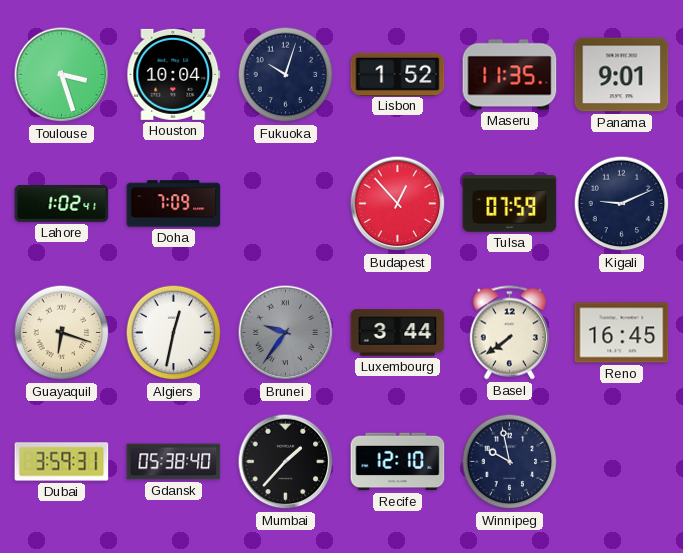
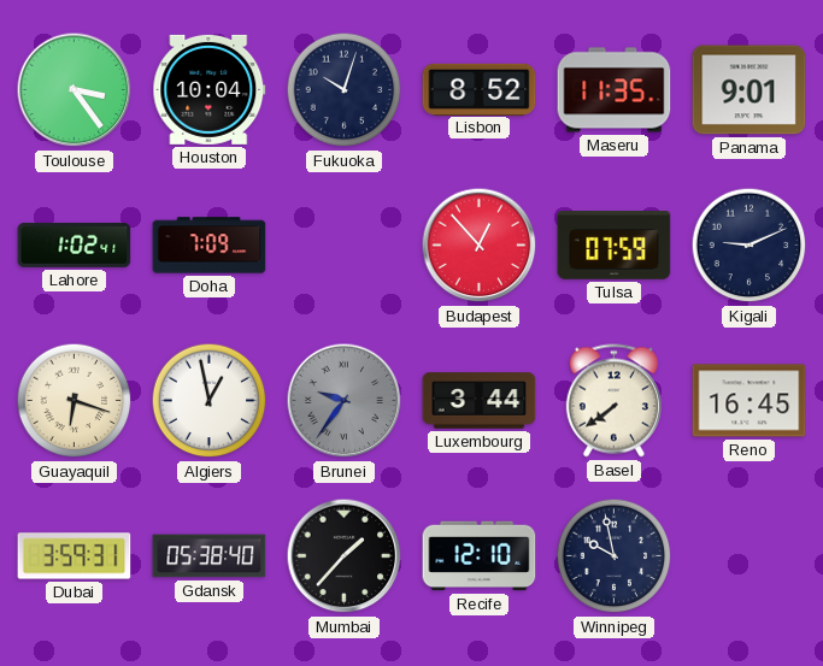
Toulouse: 3:27 -> 3:24 (75, 90)
Lisbon: 1:52 -> 8:52 (480, 89)
Algiers: 12:32 -> 12:58 (210, 401)
